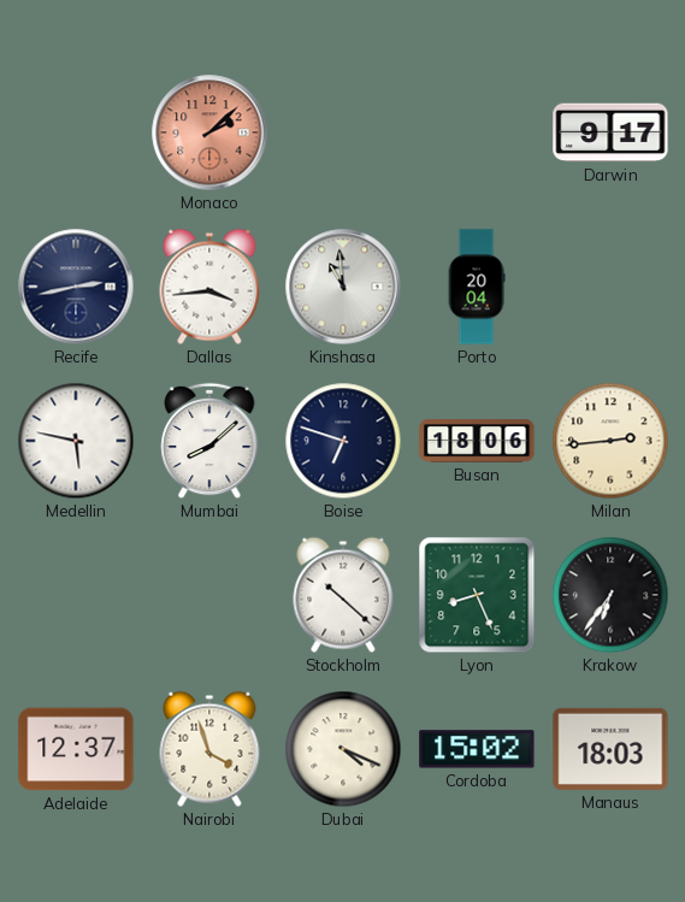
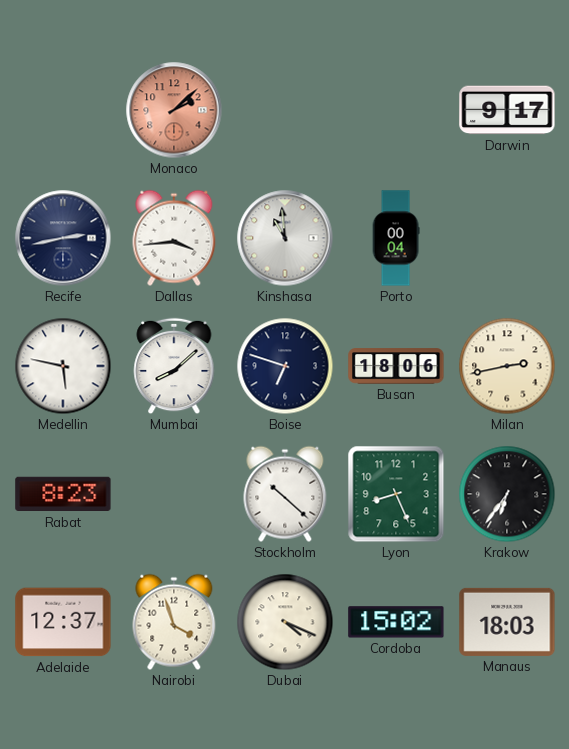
Porto: 20:04 -> 00:04 (396, 238)
Milan: 2:44 -> 2:43 (507, 366)
Rabat: none -> 8:23 (63, 494)
